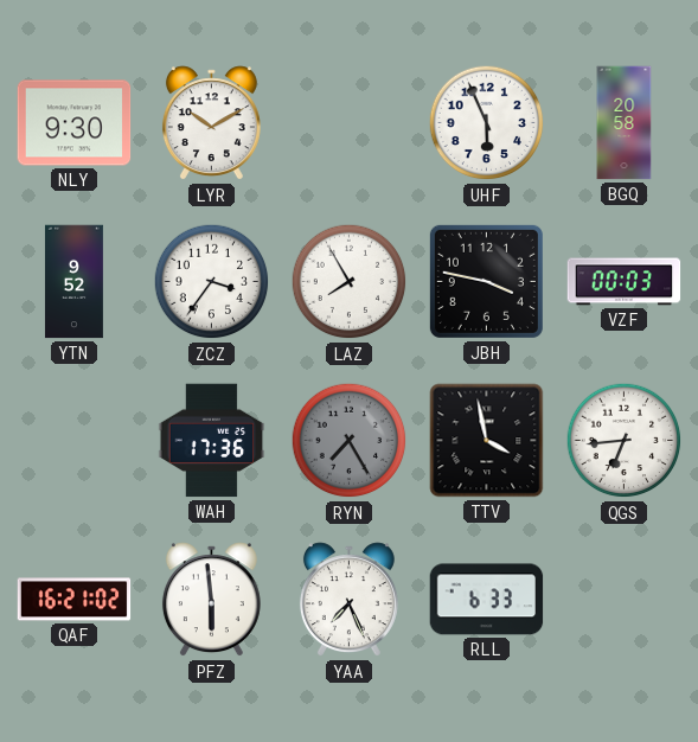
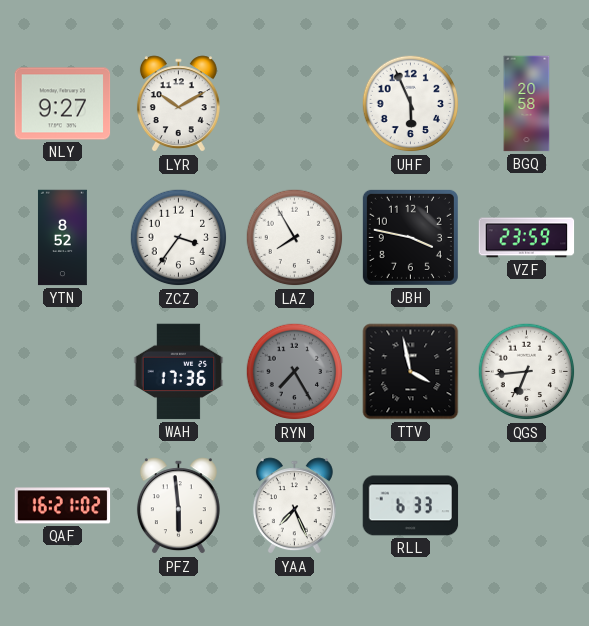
NLY: 9:30 -> 9:27 (63, 104)
YTN: 9:52 -> 8:52 (62, 238)
VZF: 00:03 -> 23:59 (527, 238)
